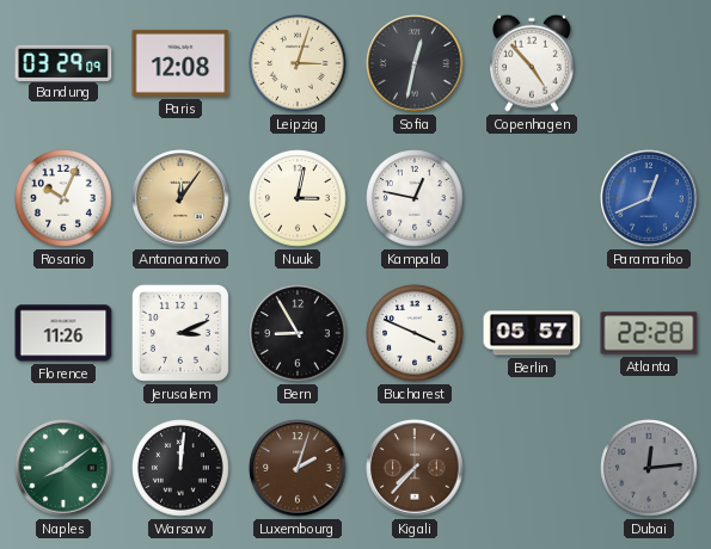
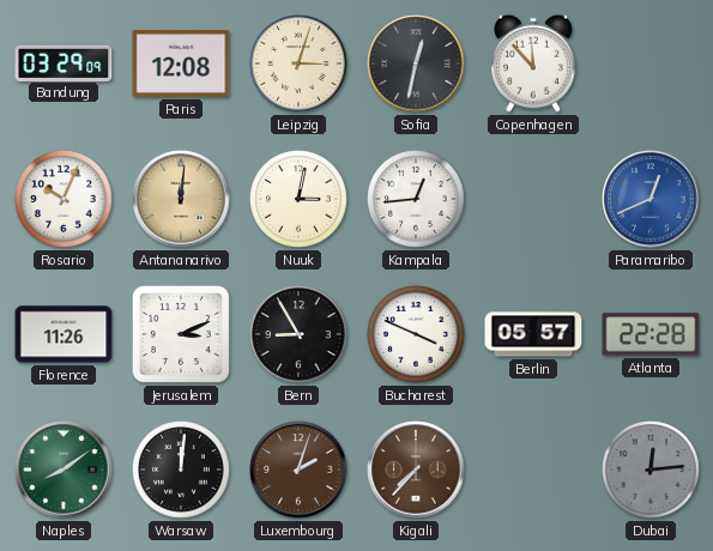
Copenhagen: 4:53 -> 11:53 (534, 63)
Antananarivo: 12:06 -> 12:01 (181, 199)
Kampala: 12:47 -> 12:44 (416, 199)
